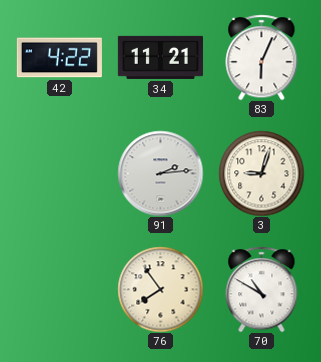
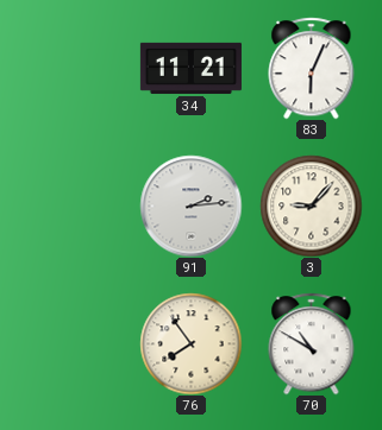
42: 4:22 -> none (59, 58)
3: 9:03 -> 9:07 (311, 205)
